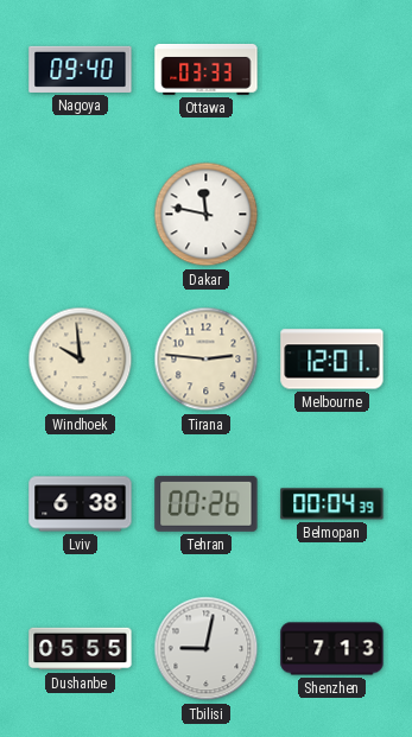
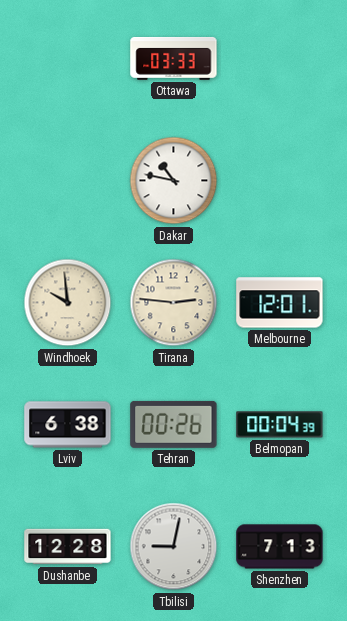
Nagoya: 09:40 -> none (81, 69)
Dakar: 11:47 -> 10:47 (174, 181)
Dushanbe: 05:55 -> 12:28 (68, 547)
